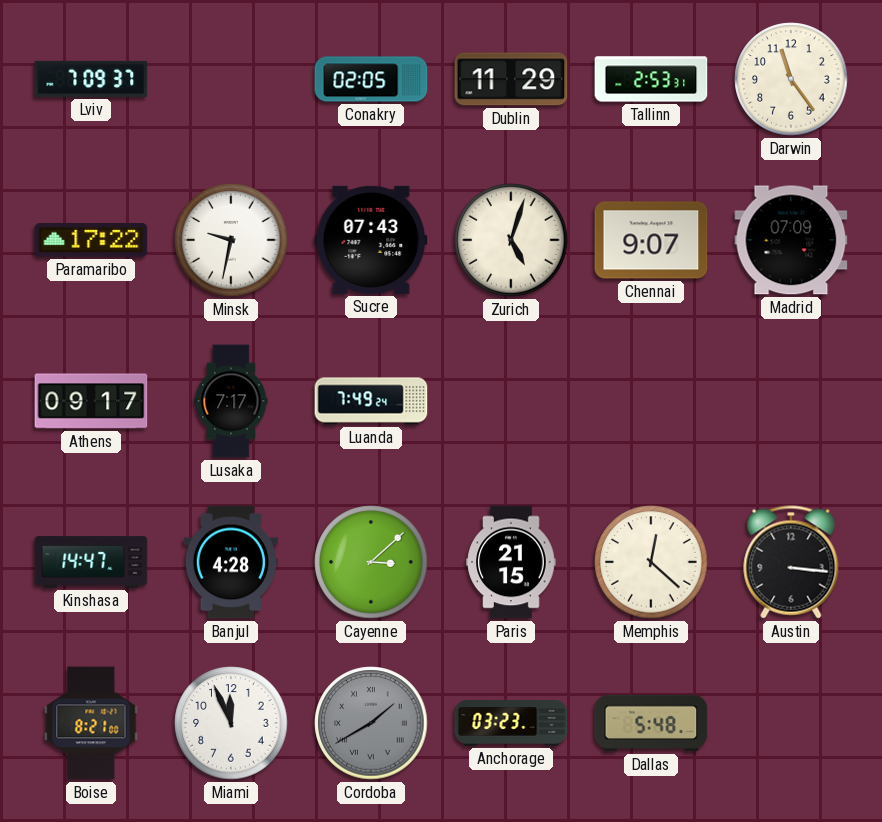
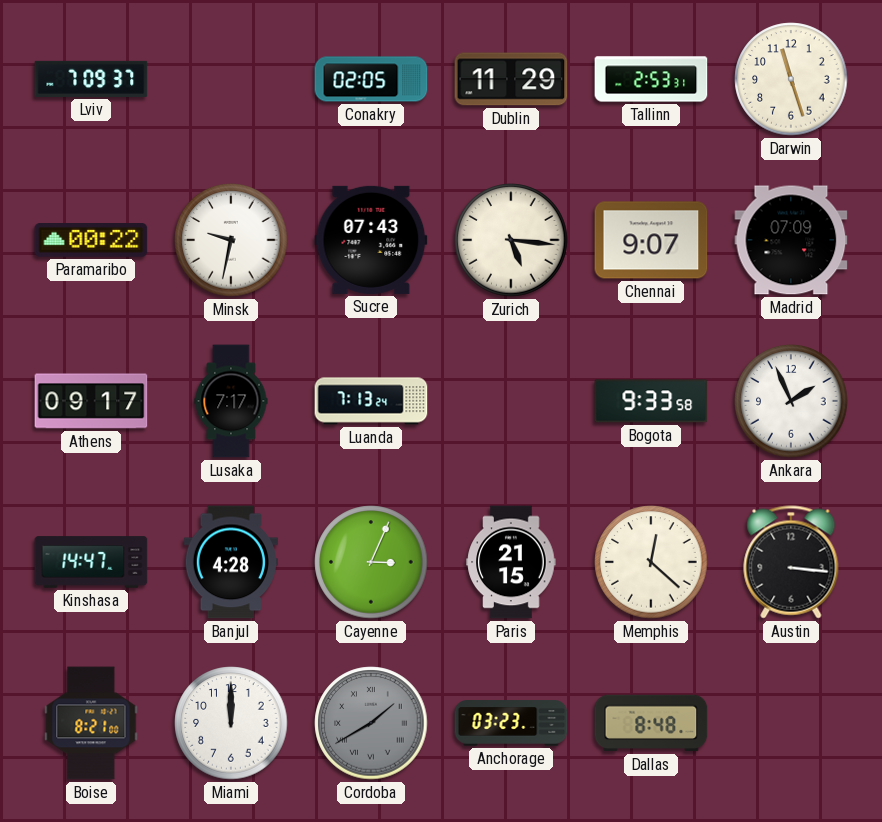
Darwin: 11:24 -> 11:27 (791, 79)
Paramaribo: 17:22 -> 00:22 (91, 240)
Zurich: 5:03 -> 5:16 (511, 240)
Luanda: 7:49 -> 7:13 (371, 401)
Bogota: none -> 9:33 (651, 401)
Ankara: none -> 1:56 (791, 401)
Cayenne: 3:08 -> 3:04 (371, 562)
Miami: 11:56 -> 12:00 (231, 723)
Dallas: 5:48 -> 8:48 (651, 723)
